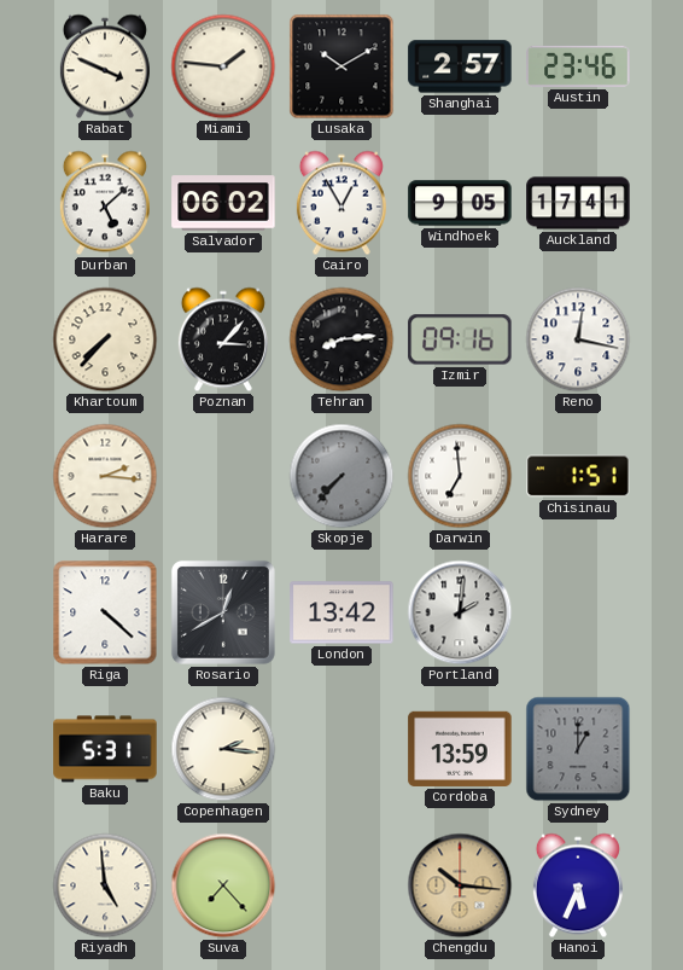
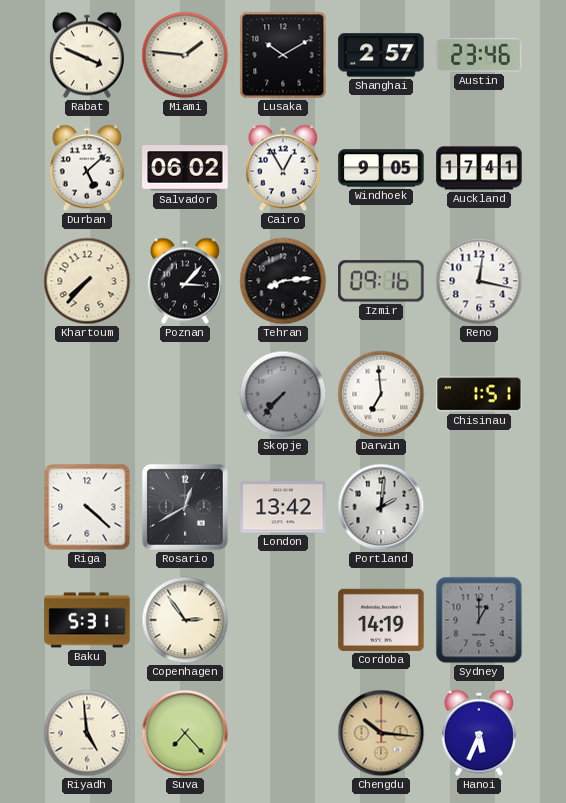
Harare: 2:16 -> none (105, 476)
Copenhagen: 2:16 -> 2:54 (185, 620)
Cordoba: 13:59 -> 14:19 (381, 620)
